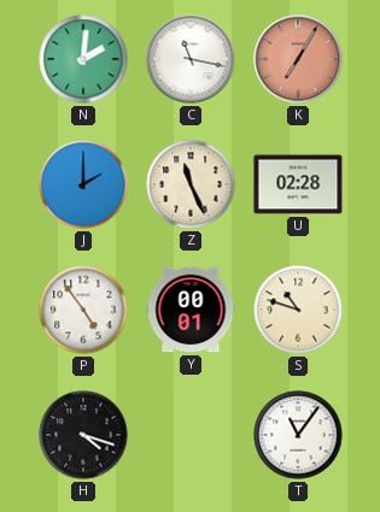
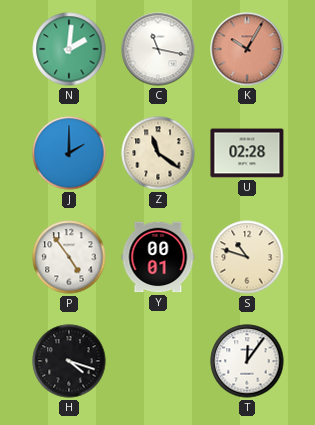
K: 7:05 -> 10:05 (247, 49)
Z: 11:26 -> 11:21 (158, 153)
T: 11:06 -> 12:06 (247, 361)
